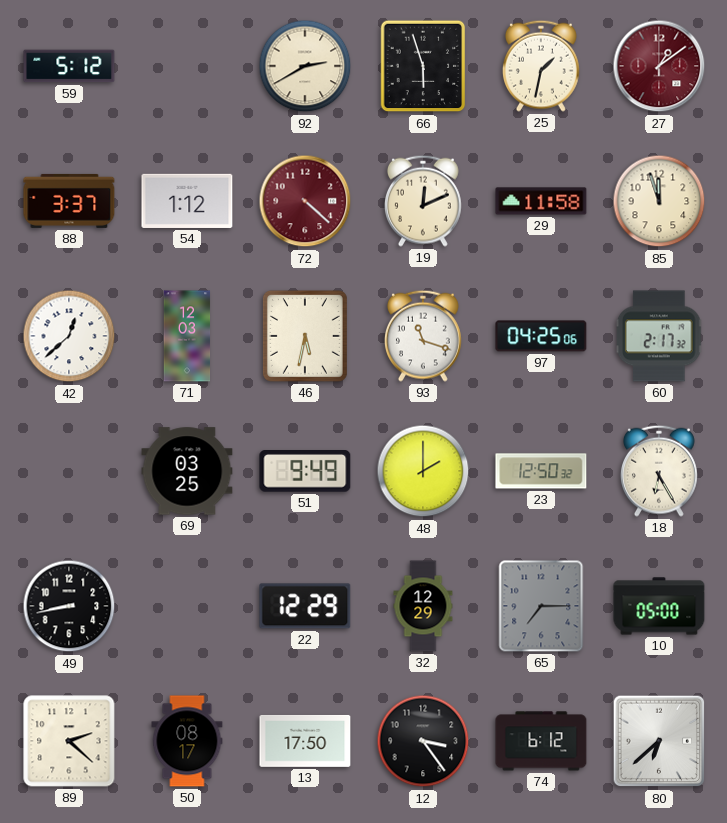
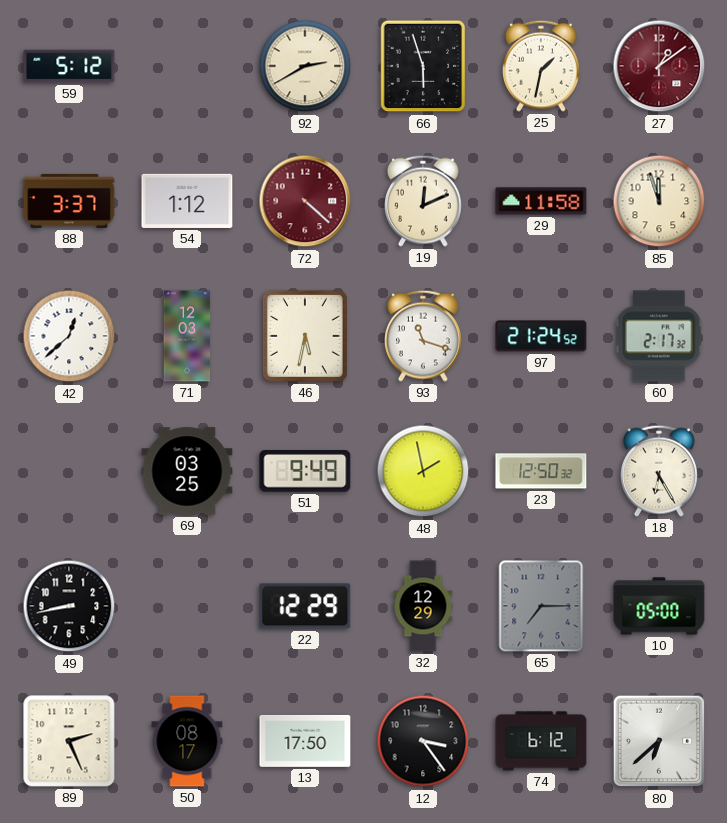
97: 04:25 -> 21:24 (541, 336)
48: 2:00 -> 1:58 (423, 471)
89: 2:22 -> 2:26 (69, 741)
